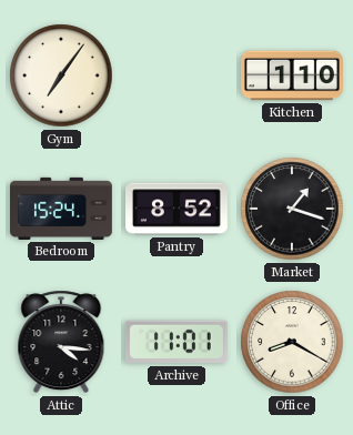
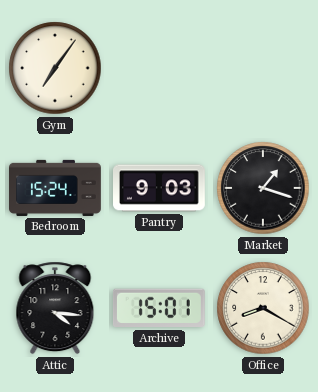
Kitchen: 1:10 -> none (293, 75)
Pantry: 8:52 -> 9:03 (160, 188)
Archive: 11:01 -> 15:01 (159, 308)
